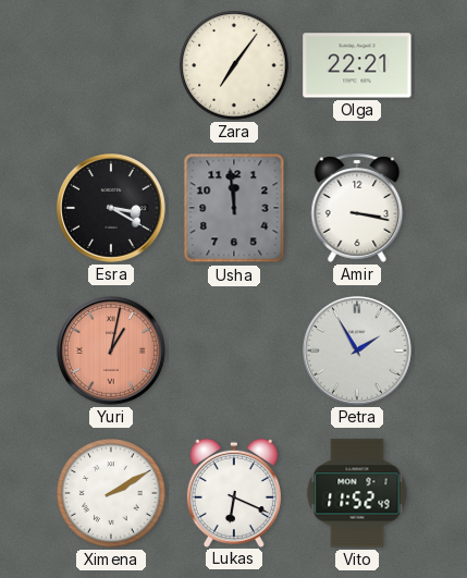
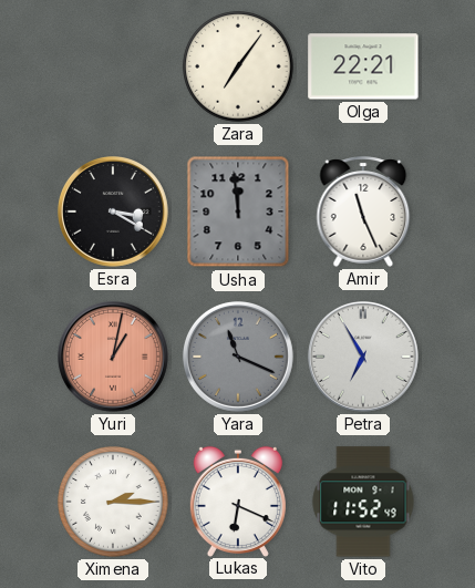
Amir: 3:17 -> 11:26 (363, 212)
Yara: none -> 11:19 (238, 357)
Petra: 1:55 -> 6:55 (363, 357)
Ximena: 2:10 -> 2:15 (113, 502)
